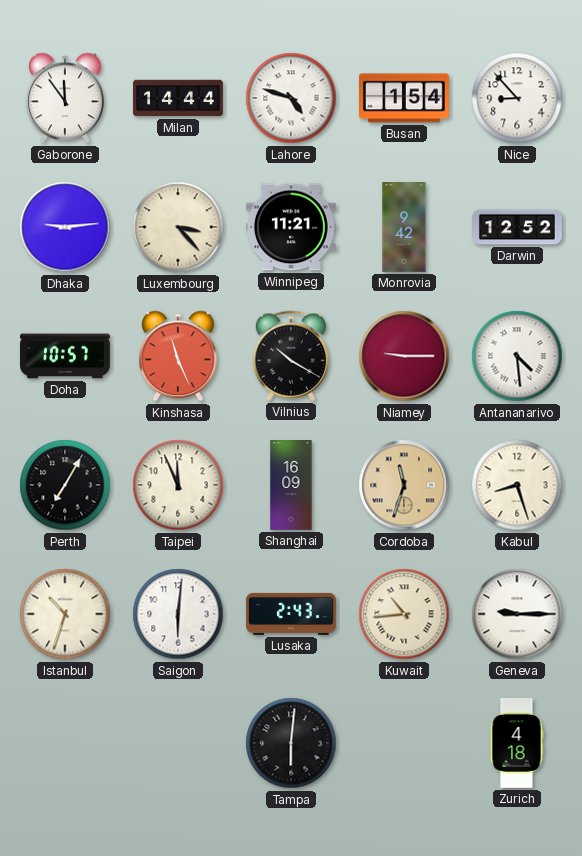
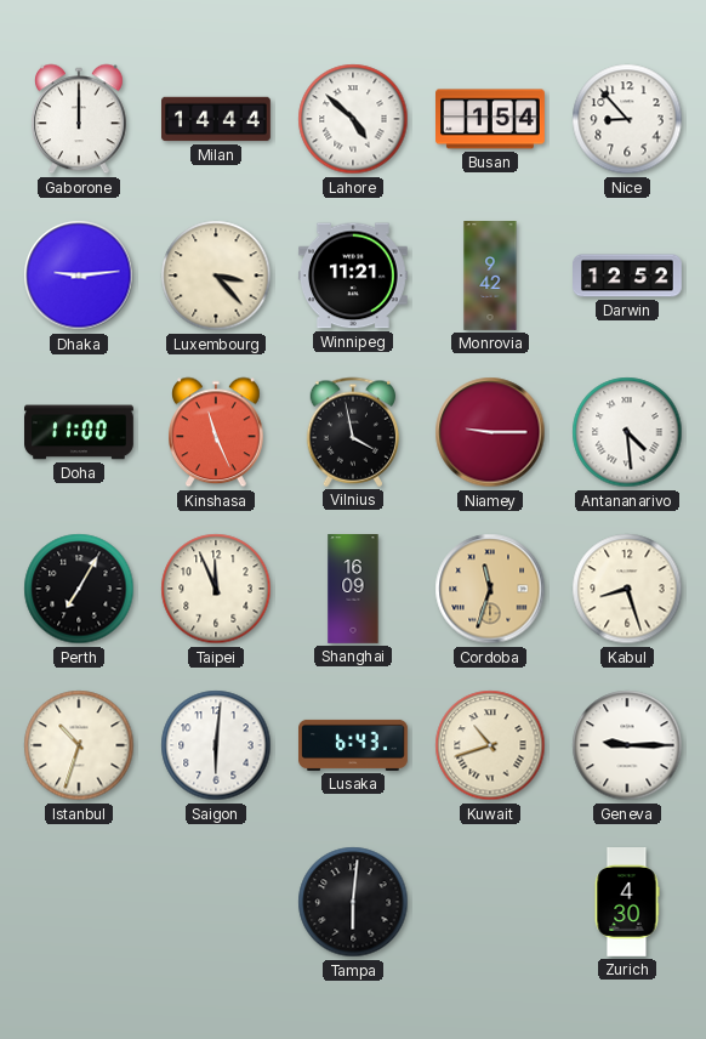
Gaborone: 11:54 -> 12:00 (80, 119)
Lahore: 4:48 -> 4:52 (353, 119)
Doha: 10:57 -> 11:00 (80, 432)
Vilnius: 10:20 -> 3:58 (353, 432)
Lusaka: 2:43 -> 6:43 (354, 745)
Kuwait: 10:44 -> 10:42 (490, 745)
Zurich: 4:18 -> 4:30 (627, 903)
